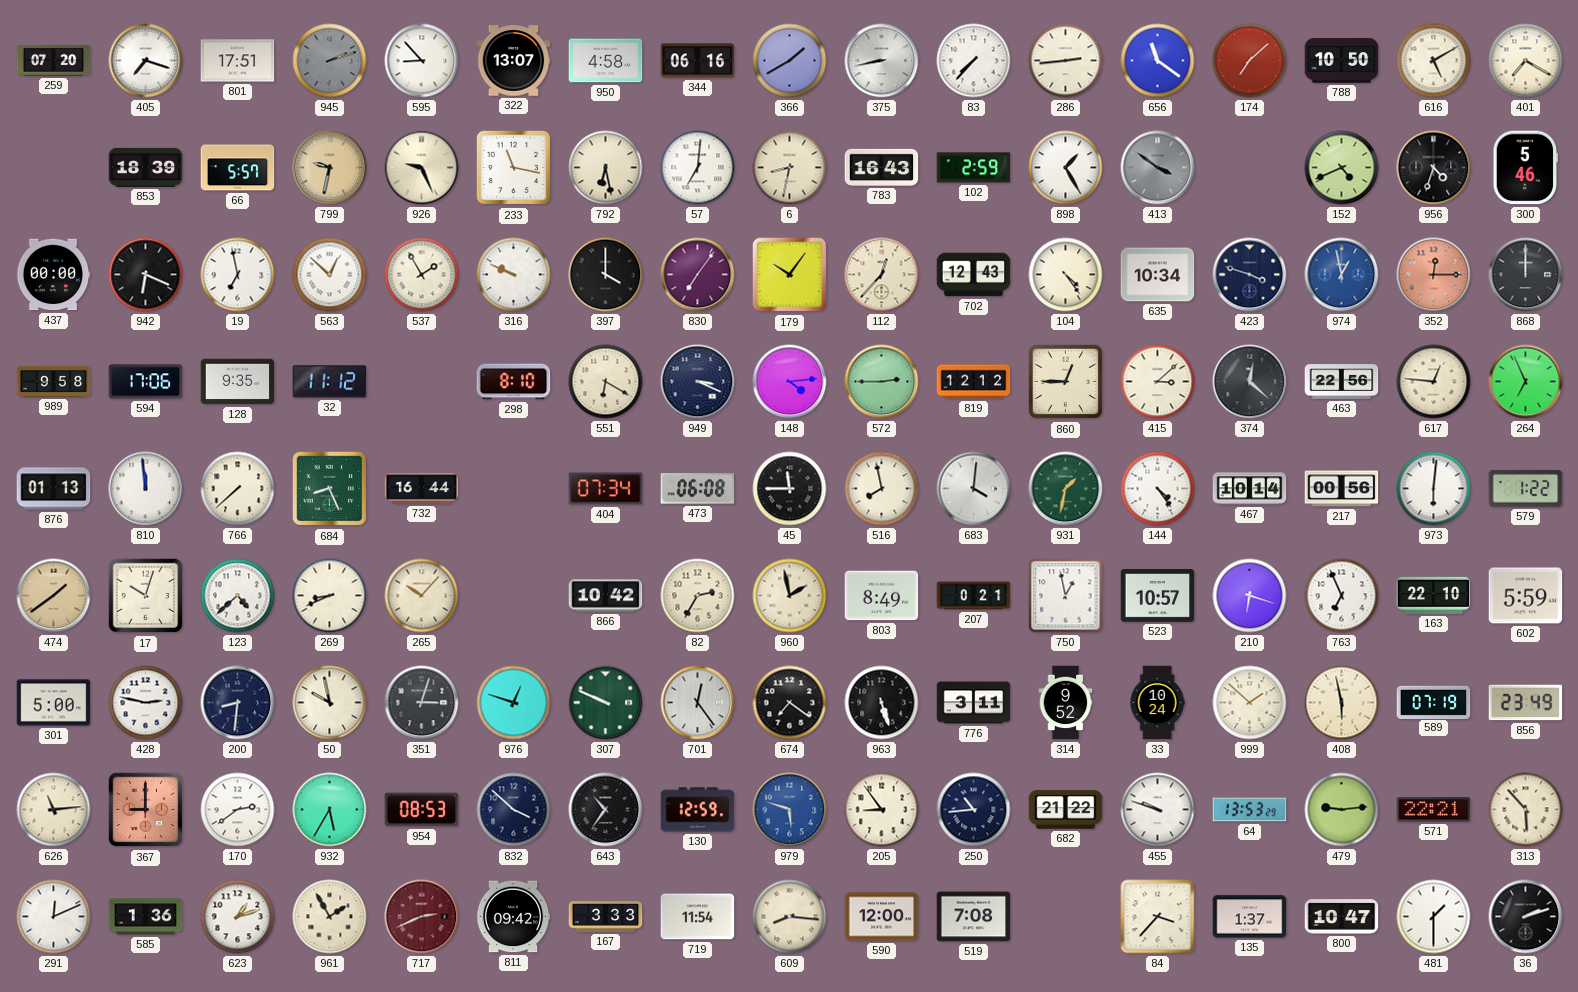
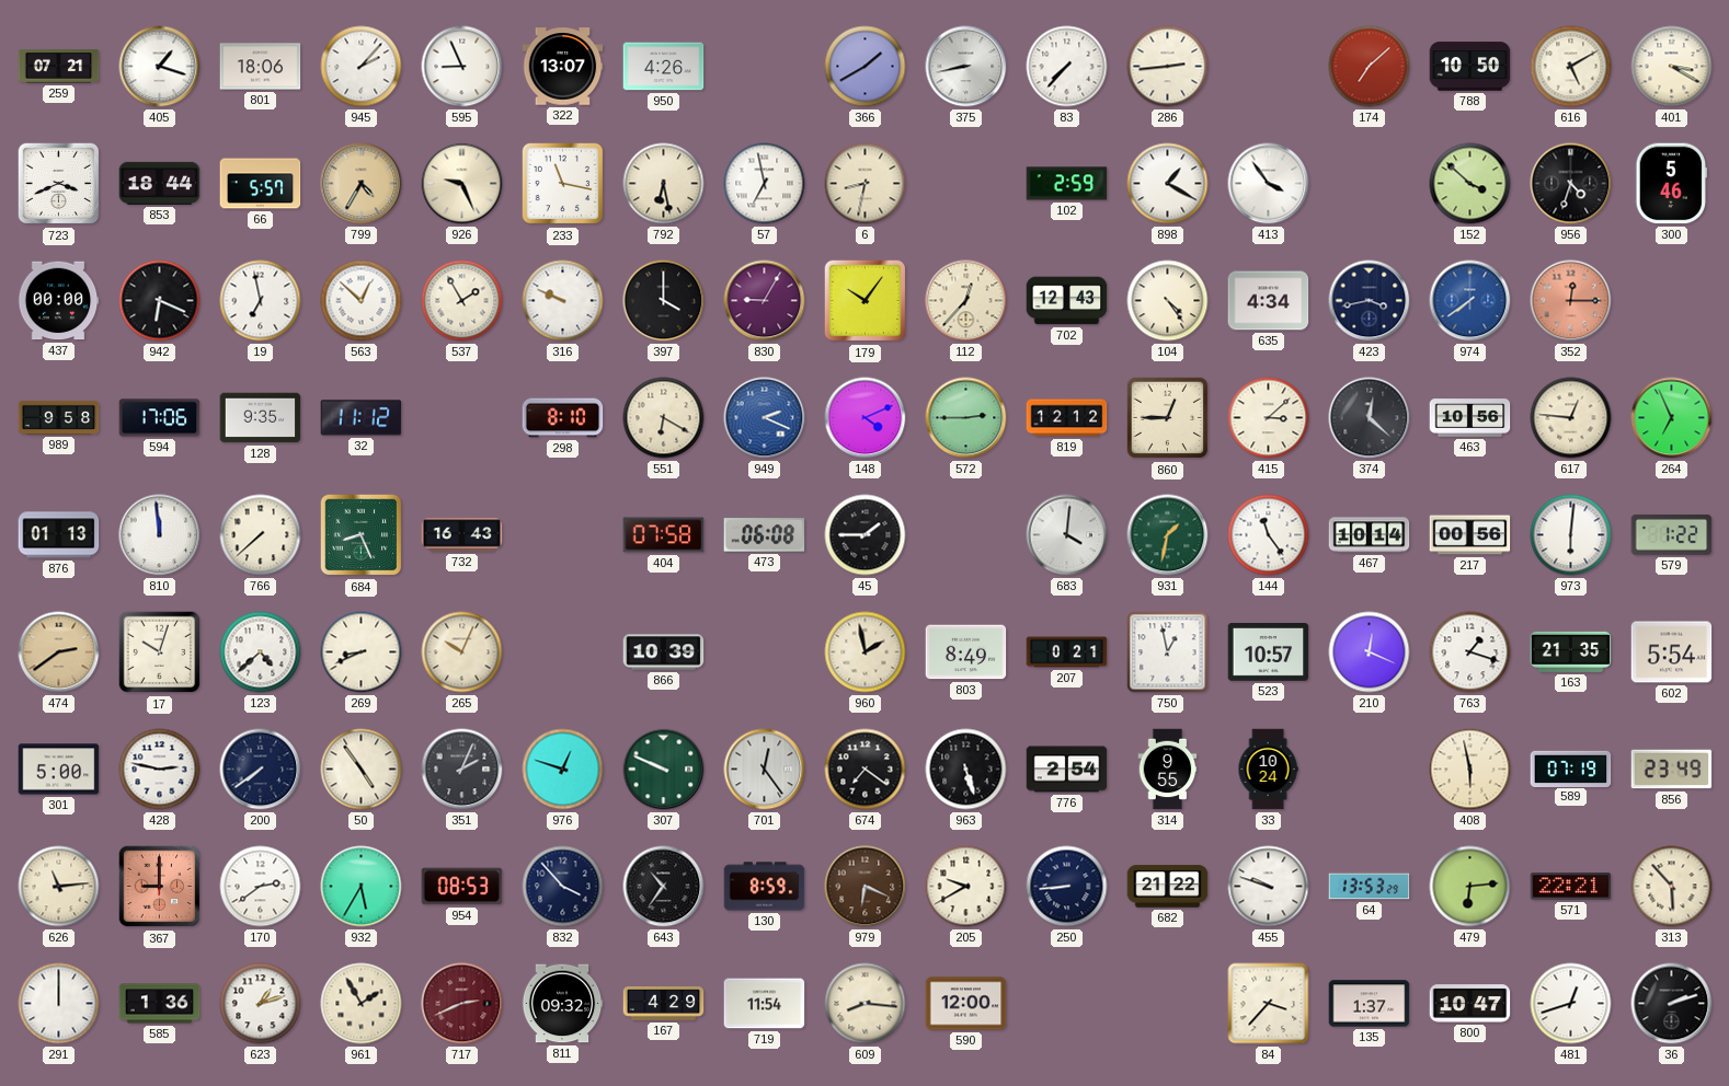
259: 07:20 -> 07:21 (59, 66)
405: 7:18 -> 1:18 (160, 67)
801: 17:51 -> 18:06 (261, 67)
945: 2:12 -> 2:07 (362, 67)
945 dial: grey -> white (362, 67)
595: 8:53 -> 8:56 (462, 67)
950: 4:58 -> 4:26 (664, 67)
344: 06:16 -> none (698, 61)
656: 11:21 -> none (1158, 61)
401: 7:20 -> 3:20 (1672, 67)
723: none -> 3:41 (59, 184)
853: 18:39 -> 18:44 (160, 183)
799: 9:32 -> 4:35 (362, 184)
57: 7:01 -> 6:58 (765, 184)
783: 16:43 -> none (882, 167)
898: 1:25 -> 1:20 (1168, 184)
413: 3:51 -> 3:54 (1269, 184)
413 dial: grey -> white (1269, 184)
152: 4:41 -> 3:52 (1470, 184)
830: 7:06 -> 9:05 (765, 301)
635: 10:34 -> 4:34 (1269, 301)
423: 3:48 -> 3:43 (1370, 301)
974: 12:58 -> 7:39 (1470, 301)
868: 12:00 -> none (1526, 275)
949: 3:19 -> 2:19 (765, 418)
949 dial: navy -> blue (765, 418)
148: 4:14 -> 4:11 (866, 418)
463: 22:56 -> 10:56 (1470, 418)
732: 16:44 -> 16:43 (462, 535)
404: 07:34 -> 07:58 (664, 535)
45: 11:45 -> 1:45 (866, 535)
516: 7:58 -> none (882, 489)
144: 4:24 -> 11:24 (1269, 535)
474: 1:39 -> 2:39 (59, 652)
265: 10:07 -> 10:04 (462, 652)
866: 10:42 -> 10:39 (664, 652)
82: 2:35 -> none (698, 596)
210: 6:18 -> 12:19 (1370, 652)
763: 6:56 -> 1:18 (1470, 652)
163: 22:10 -> 21:35 (1571, 651)
602: 5:59 -> 5:54 (1672, 652)
200: 8:31 -> 7:39 (261, 770)
50: 9:58 -> 4:54 (362, 770)
351: 3:03 -> 2:04 (462, 770)
776: 3:11 -> 2:54 (1067, 770)
314: 9:52 -> 9:55 (1168, 770)
999: 1:52 -> none (1250, 703)
832: 3:52 -> 3:53 (563, 887)
130: 12:59 -> 8:59 (765, 887)
979: 5:48 -> 6:19 (866, 887)
979 dial: blue -> brown (866, 887)
205: 8:54 -> 9:40 (966, 887)
250: 10:44 -> 8:44 (1067, 887)
479: 9:14 -> 6:14 (1470, 887)
291: 12:11 -> 12:00 (59, 1004)
811: 09:42 -> 09:32 (562, 1004)
167: 3:33 -> 4:29 (664, 1004)
519: 7:08 -> none (974, 917)
481: 1:30 -> 12:42 (1571, 1004)
